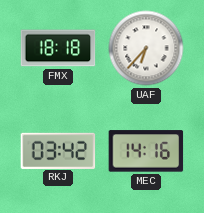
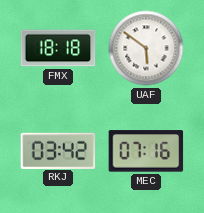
UAF: 6:37 -> 5:51 (146, 48)
MEC: 14:16 -> 07:16 (146, 151)
